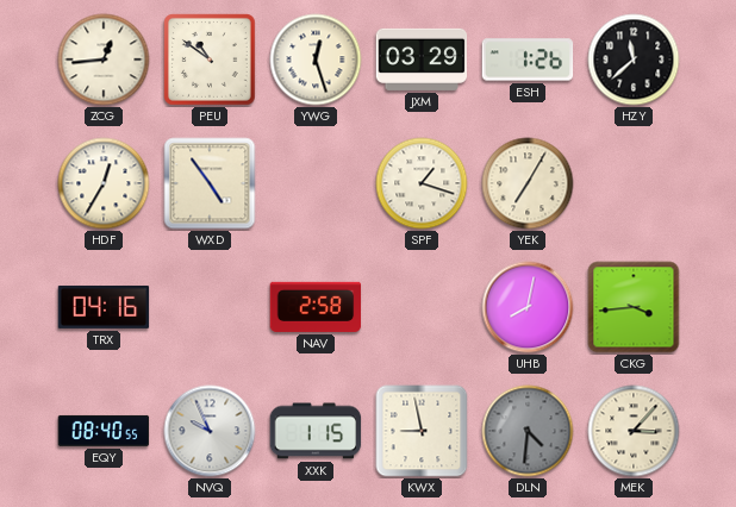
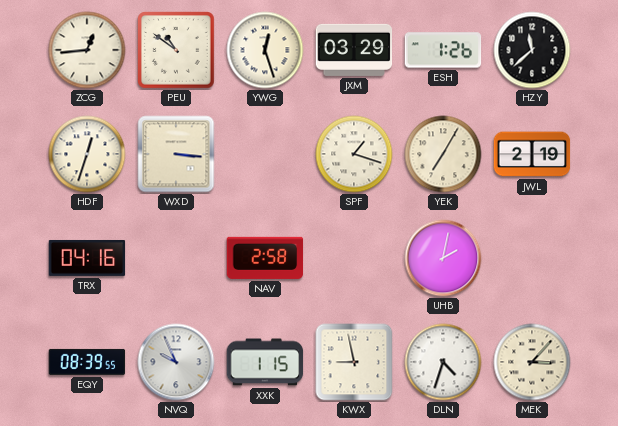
HDF: 12:35 -> 12:33 (87, 154)
WXD: 4:54 -> 3:16 (176, 154)
JWL: none -> 2:19 (532, 154)
UHB: 8:02 -> 2:02 (443, 258)
CKG: 3:44 -> none (634, 307)
EQY: 08:40 -> 08:39 (87, 362)
DLN: 4:31 -> 4:33 (443, 362)
DLN dial: grey -> white (443, 362)
